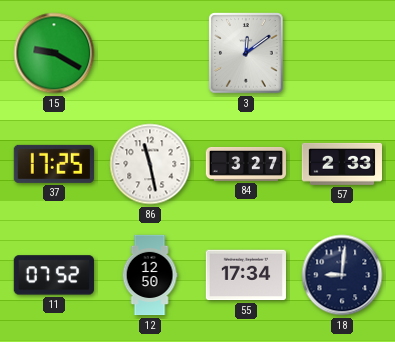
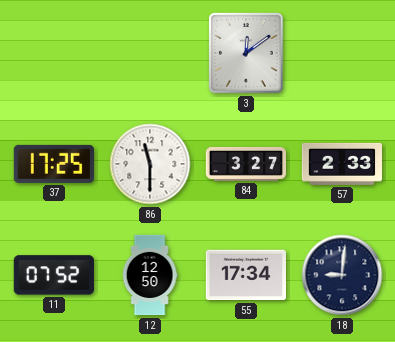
15: 9:20 -> none (54, 53)
86: 11:28 -> 11:30 (150, 164)
